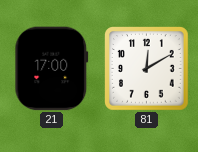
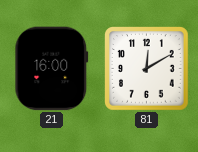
21: 17:00 -> 16:00 (52, 69)
